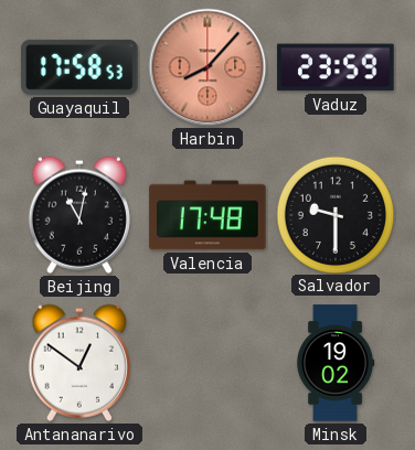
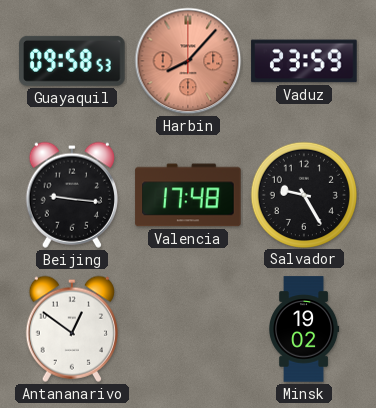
Guayaquil: 17:58 -> 09:58 (73, 61)
Beijing: 11:02 -> 9:16 (72, 195)
Salvador: 9:30 -> 9:25 (303, 194)
